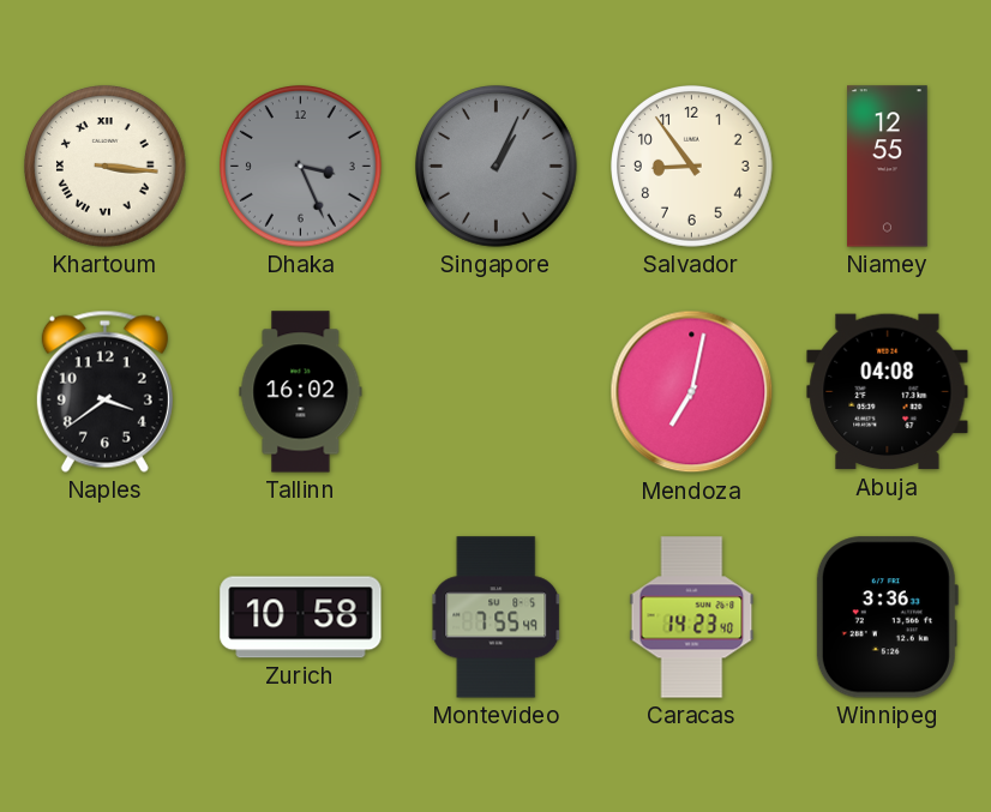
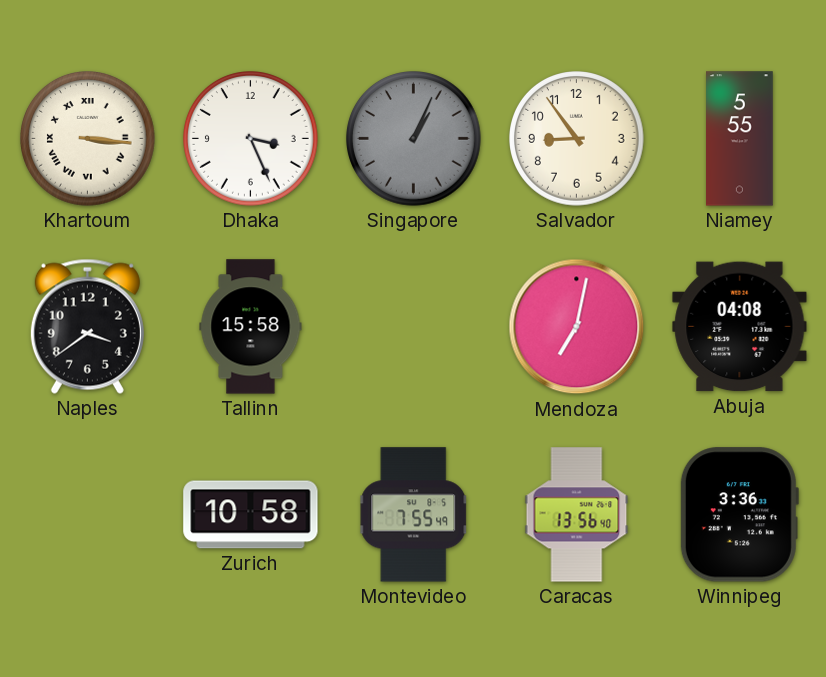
Dhaka dial: grey -> white (251, 139)
Niamey: 12:55 -> 5:55 (740, 139)
Tallinn: 16:02 -> 15:58 (251, 327)
Caracas: 14:23 -> 13:56 (577, 515)
